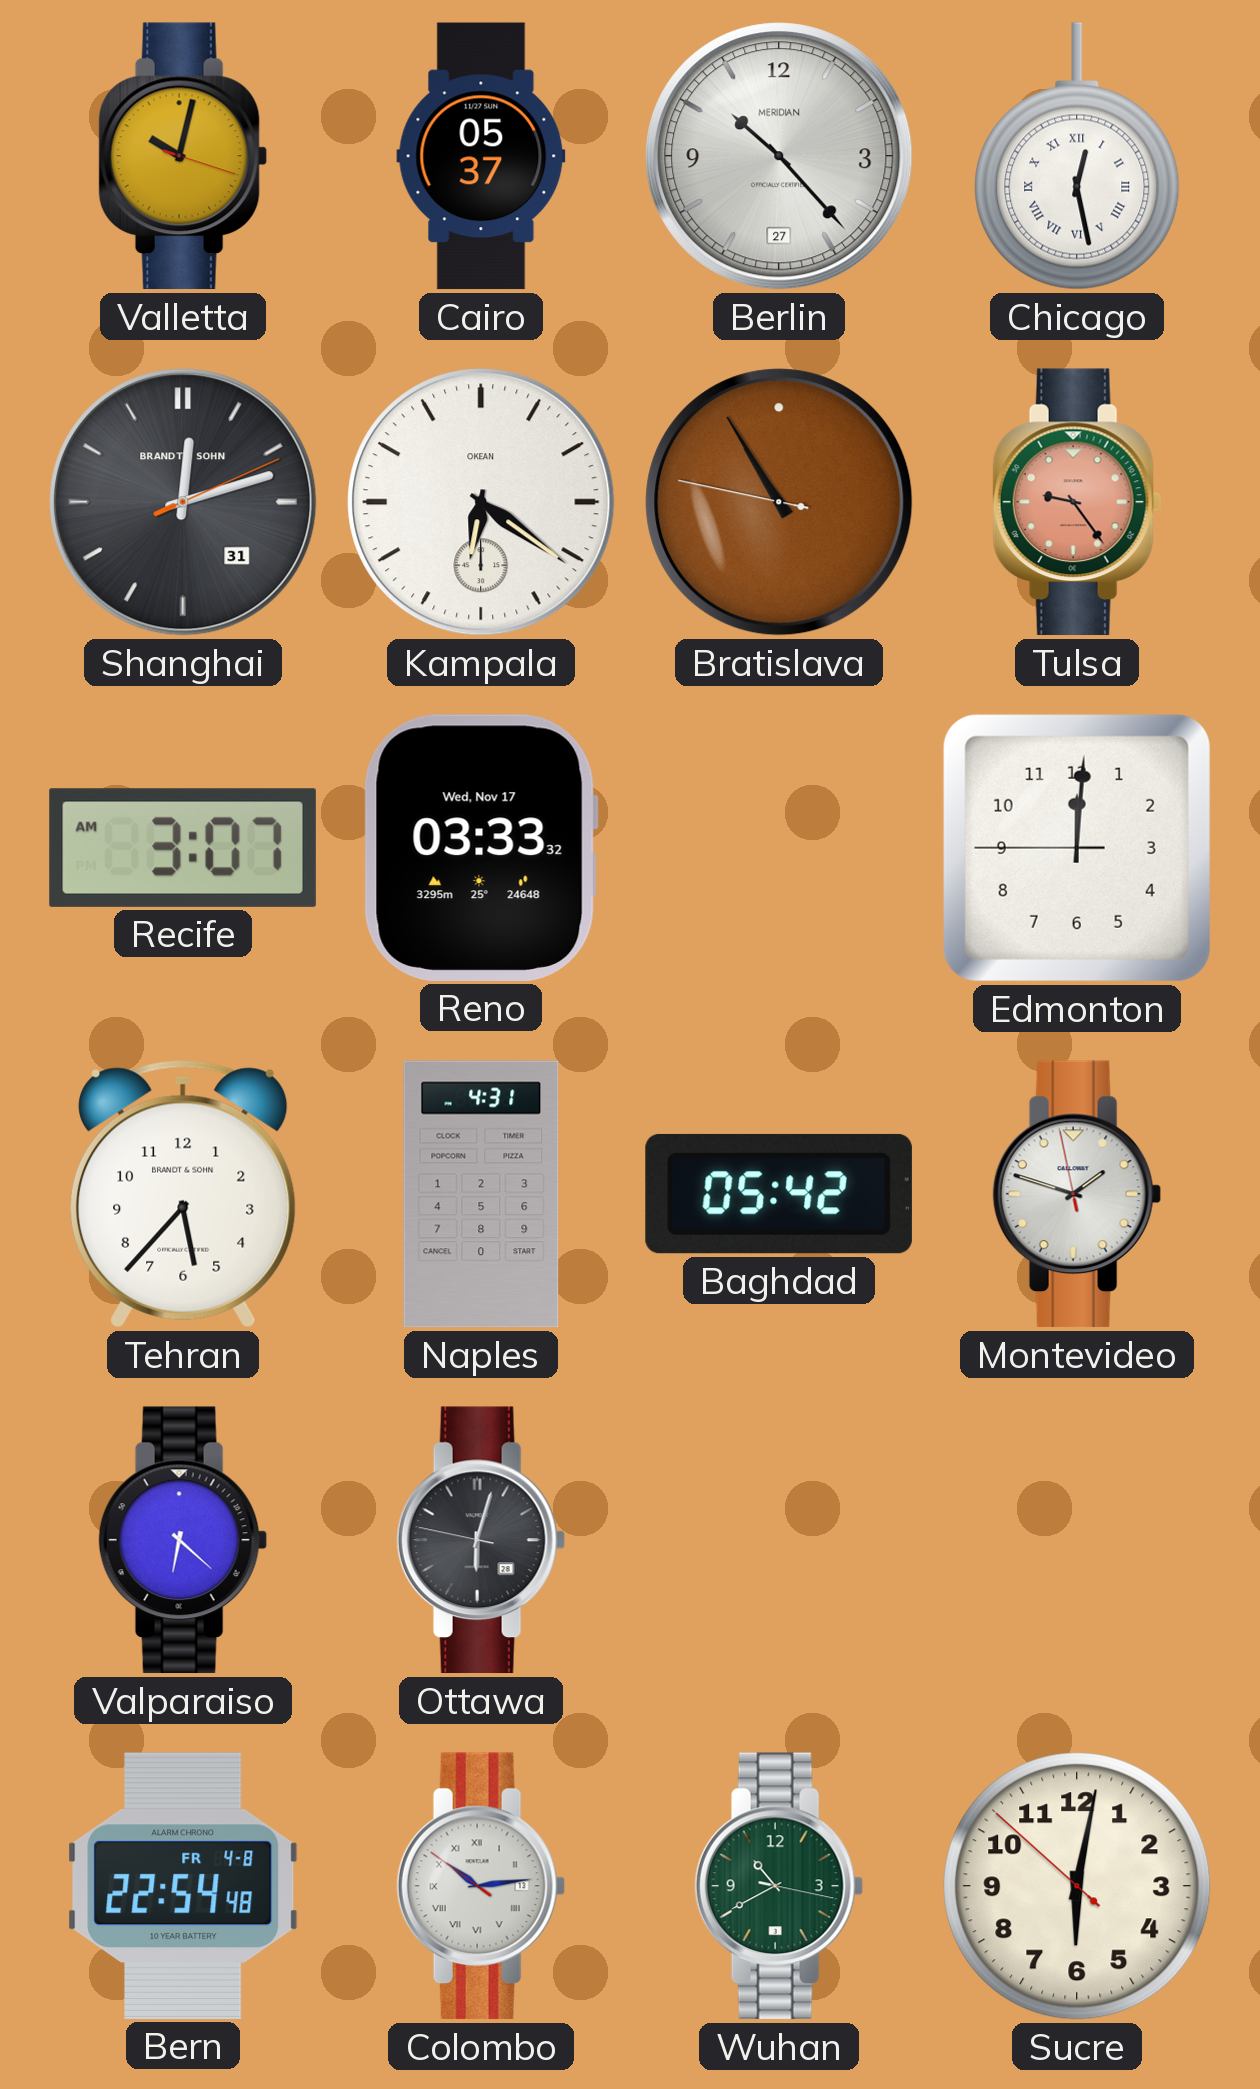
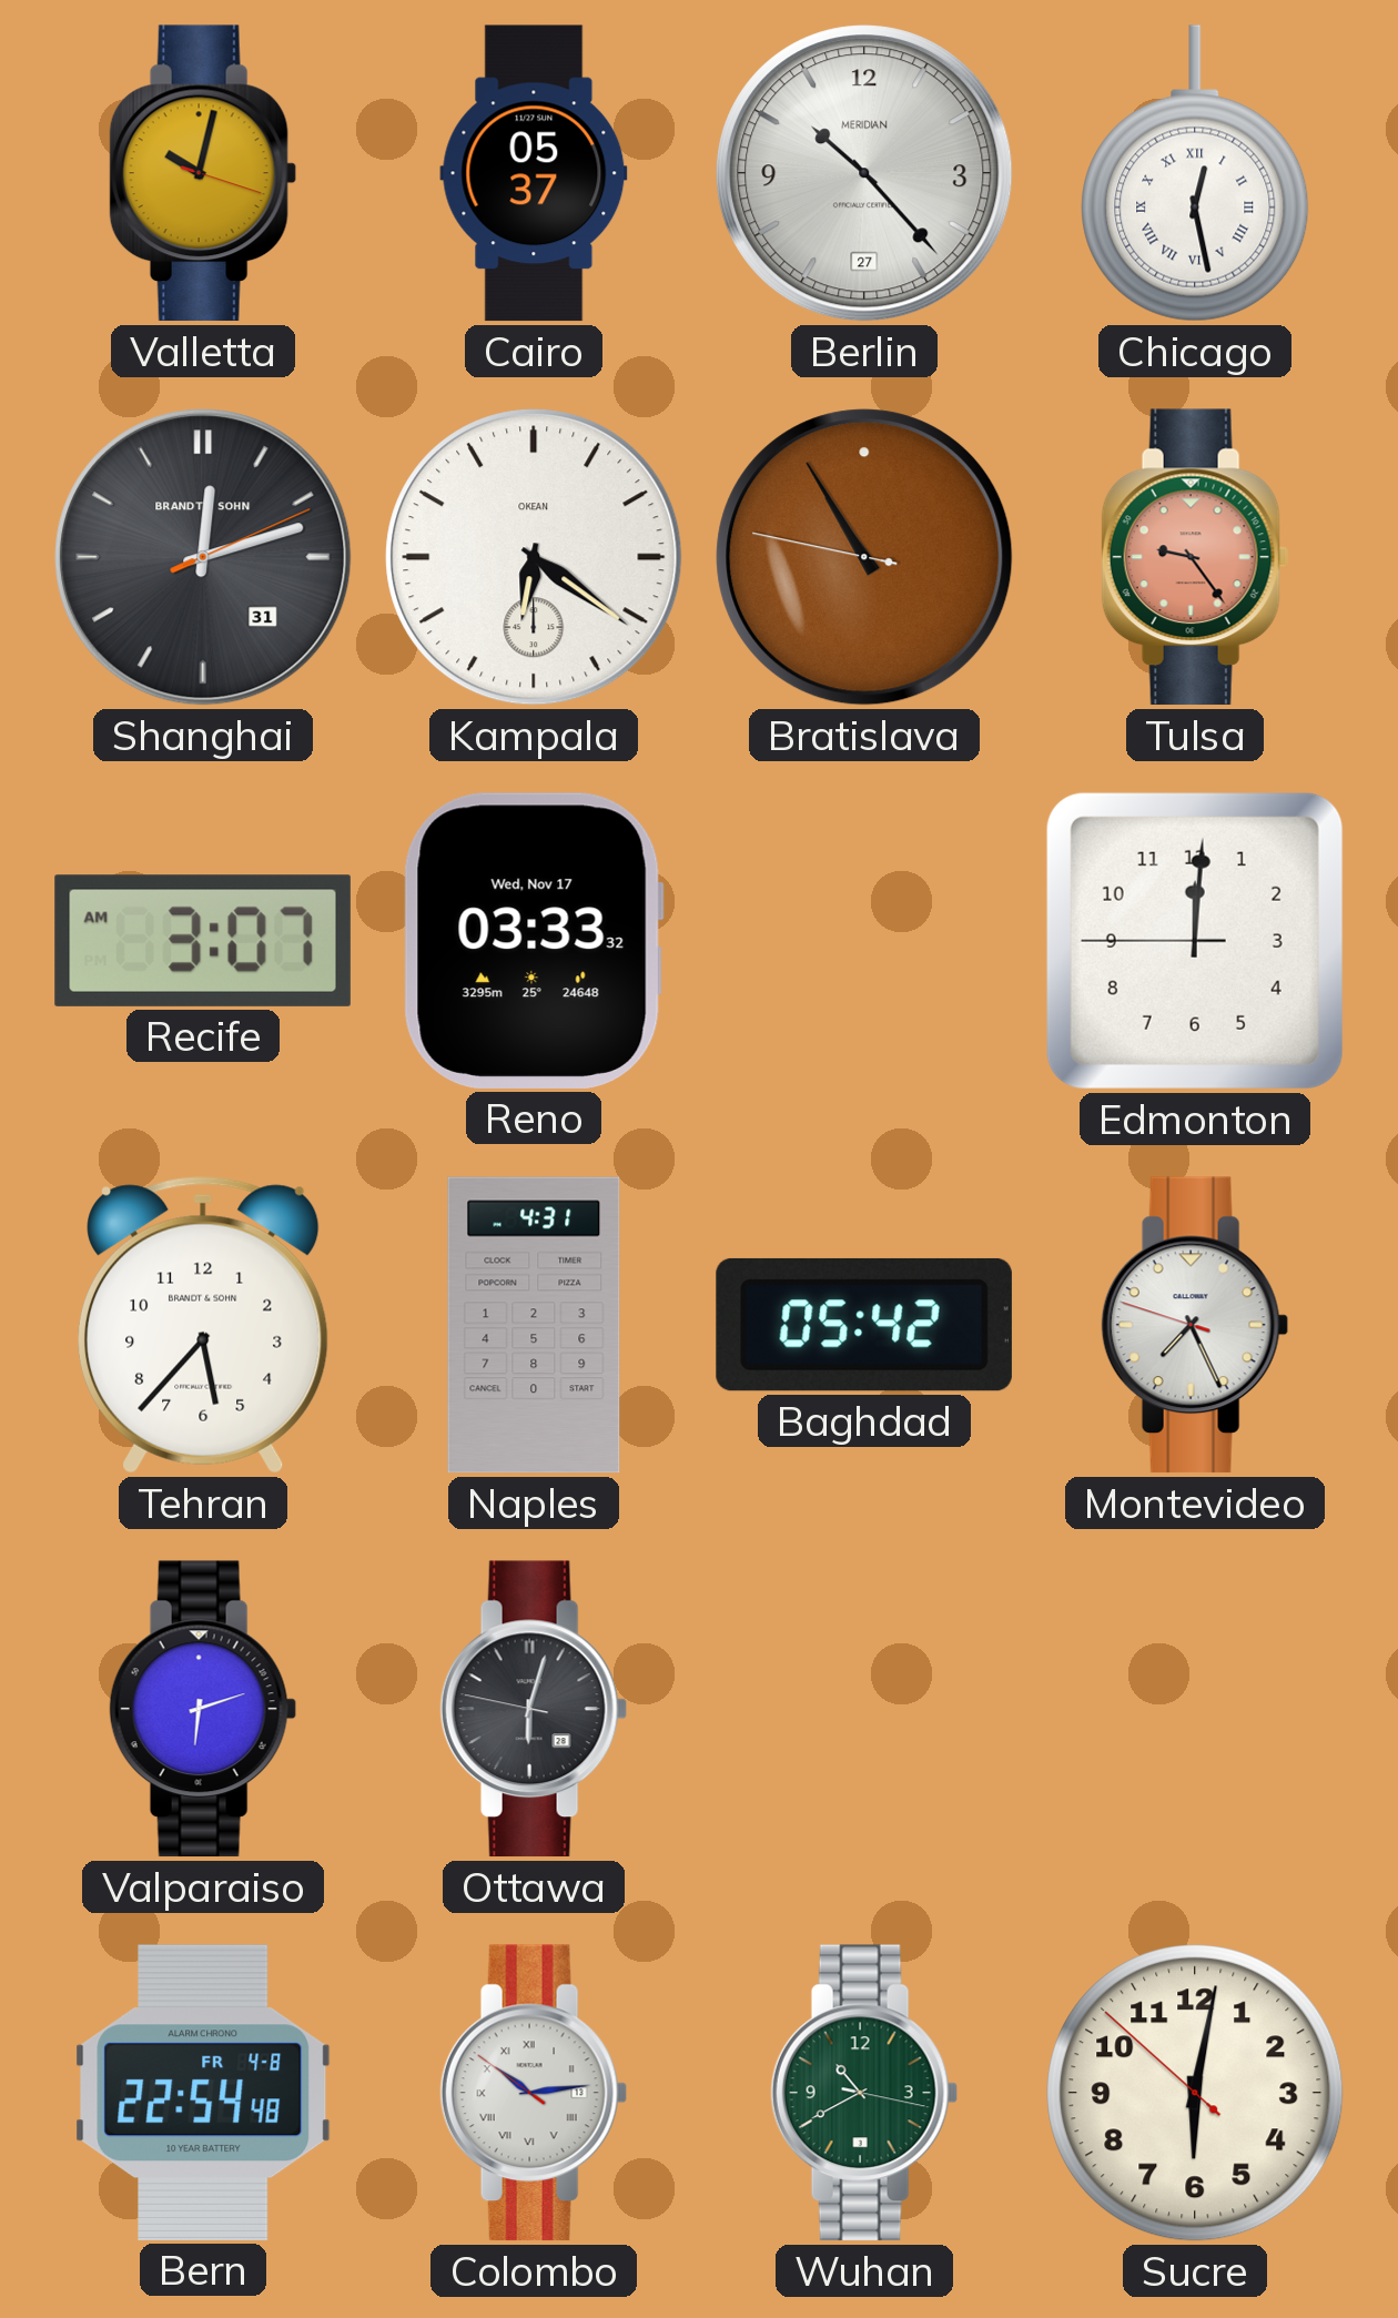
Montevideo: 1:47 -> 7:25 (1195, 1325)
Valparaiso: 6:22 -> 6:12 (203, 1709)
